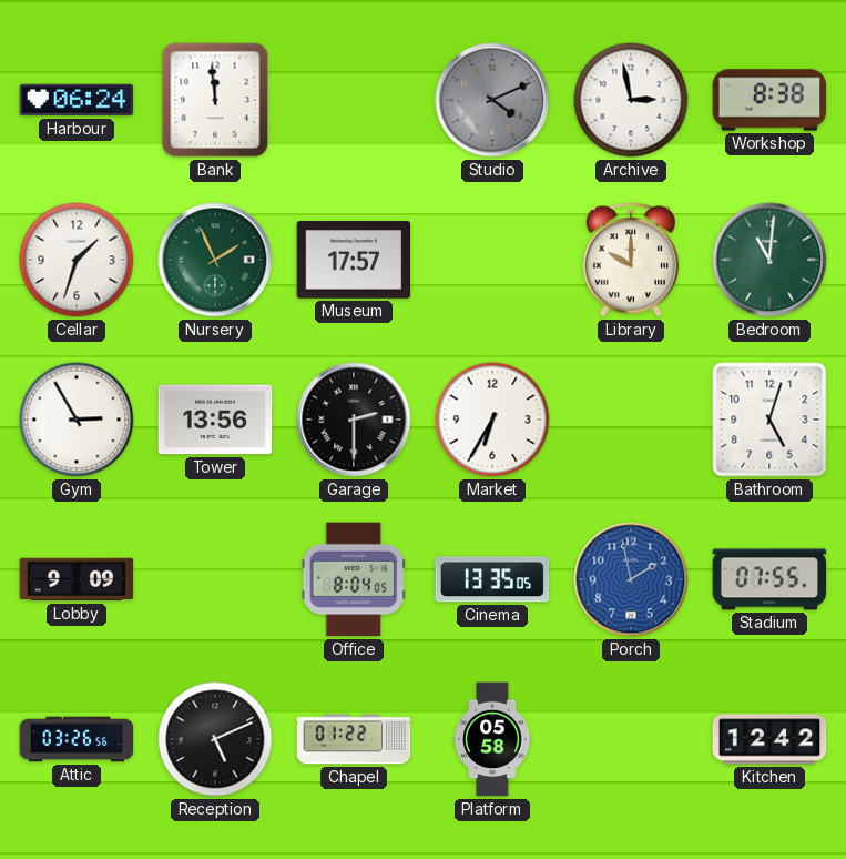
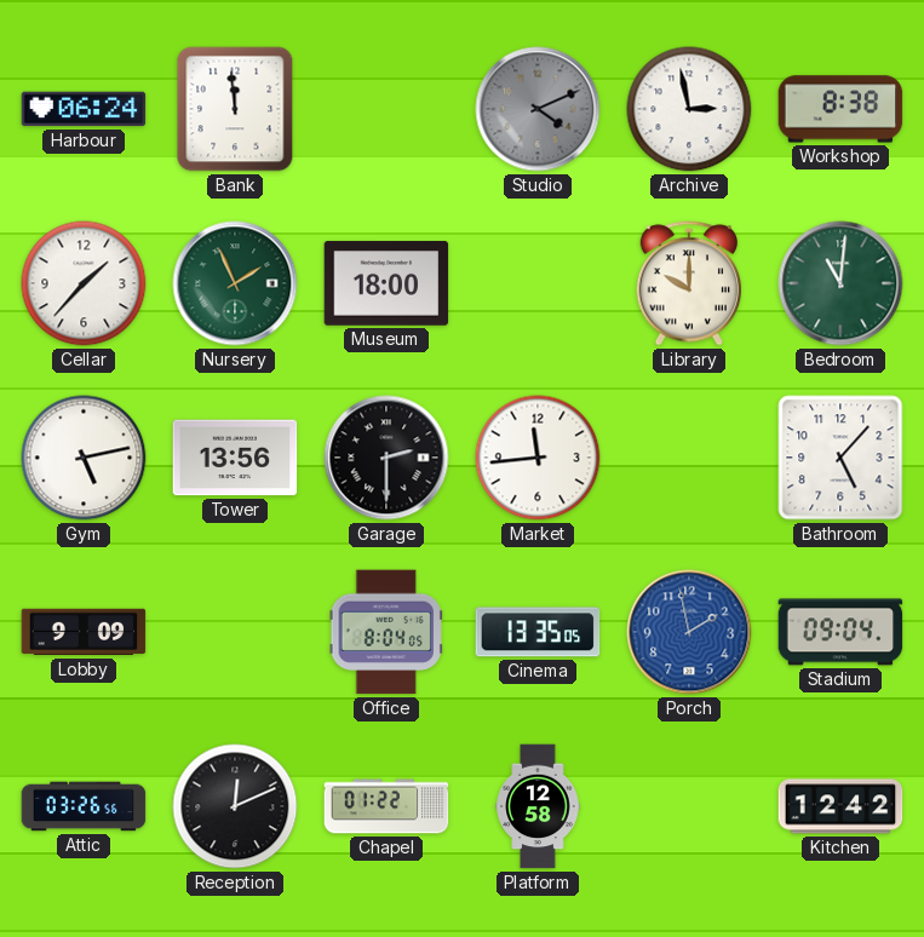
Cellar: 1:33 -> 1:37 (84, 283)
Museum: 17:57 -> 18:00 (386, 283)
Gym: 2:55 -> 5:13 (84, 458)
Market: 6:35 -> 11:44 (538, 458)
Bathroom: 5:03 -> 5:07 (840, 458)
Stadium: 07:55 -> 09:04 (840, 632)
Reception: 5:11 -> 12:11 (235, 806)
Platform: 05:58 -> 12:58 (538, 806)
